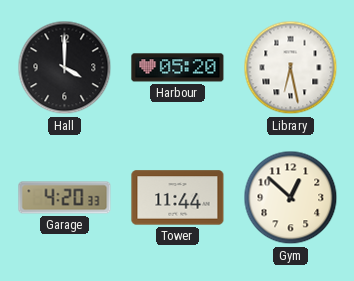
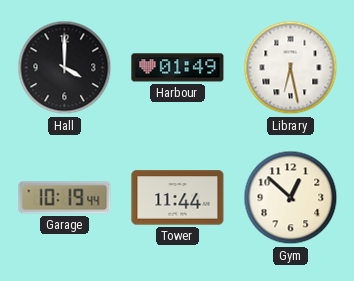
Harbour: 05:20 -> 01:49 (178, 68)
Garage: 4:20 -> 10:19 (65, 198)
